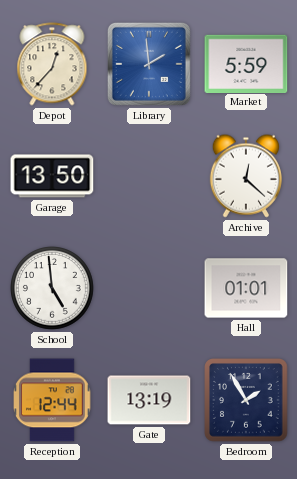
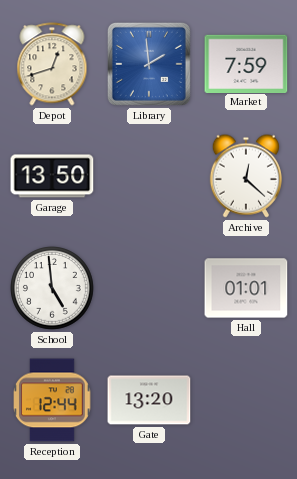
Depot: 12:37 -> 12:42 (52, 64)
Market: 5:59 -> 7:59 (246, 63)
Gate: 13:19 -> 13:20 (149, 400)
Bedroom: 1:55 -> none (246, 400)
